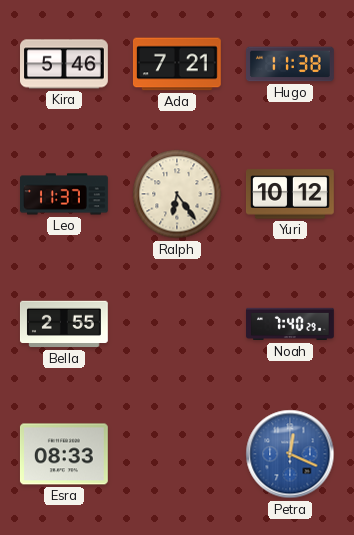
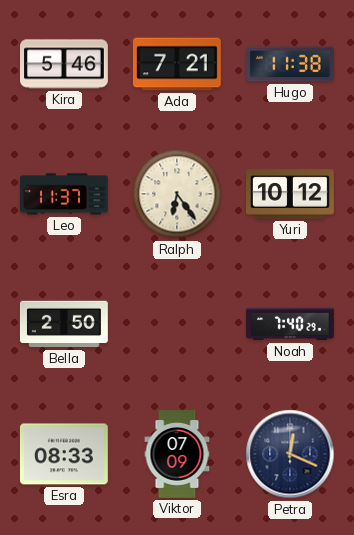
Bella: 2:55 -> 2:50 (64, 324)
Viktor: none -> 07:09 (177, 455)
Petra dial: blue -> navy (290, 454)
